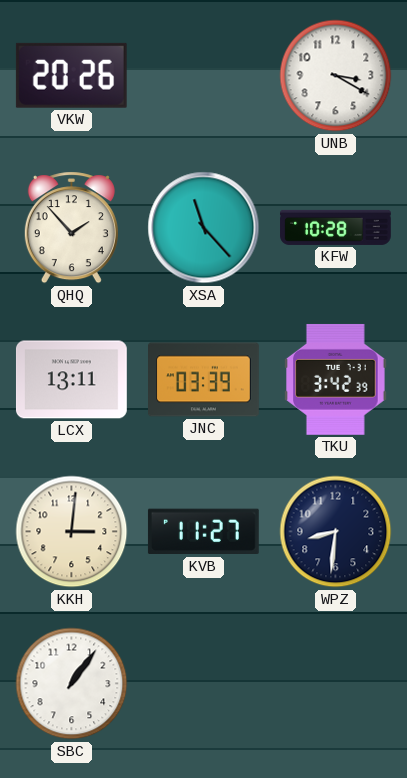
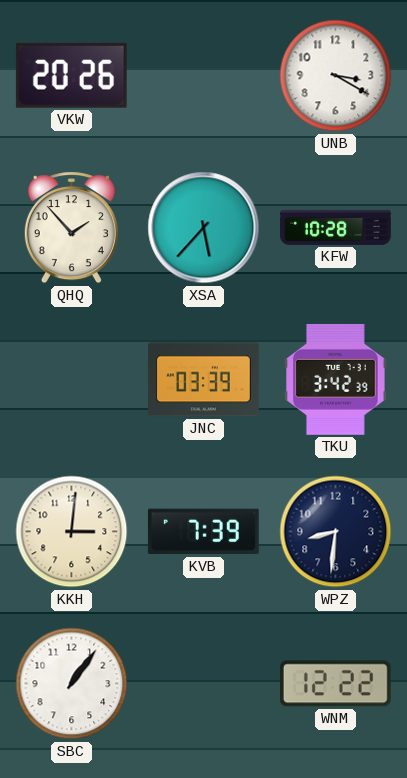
XSA: 11:23 -> 5:37 (204, 228)
LCX: 13:11 -> none (71, 380)
KVB: 11:27 -> 7:39 (203, 532)
WNM: none -> 12:22 (335, 684)
